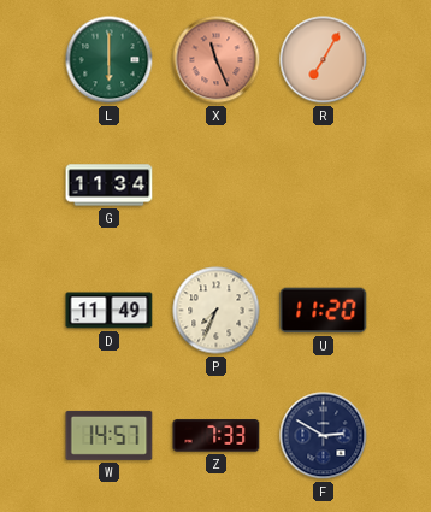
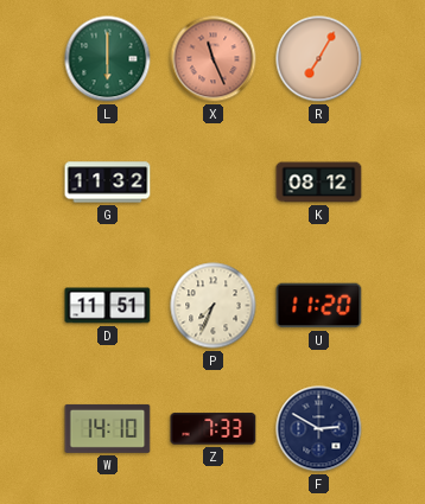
G: 11:34 -> 11:32 (108, 183)
K: none -> 08:12 (319, 183)
D: 11:49 -> 11:51 (108, 306)
W: 14:57 -> 14:10 (108, 428)
